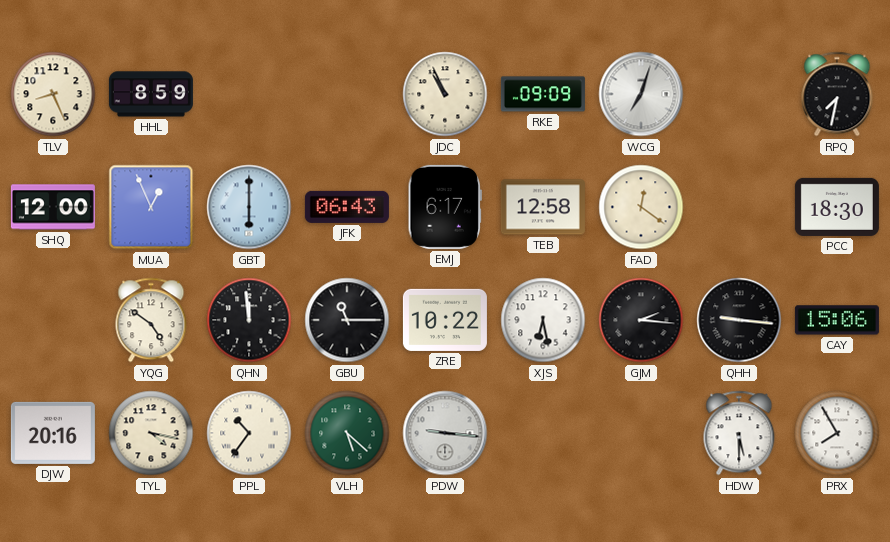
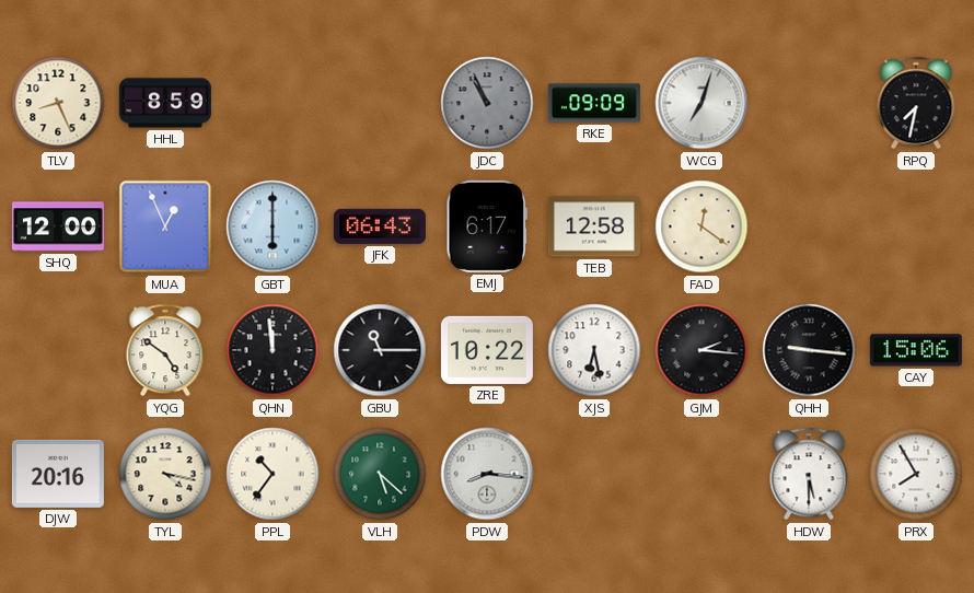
JDC dial: cream -> grey (487, 103)
PCC: 18:30 -> none (837, 207)
PDW: 9:16 -> 8:16 (487, 474)
